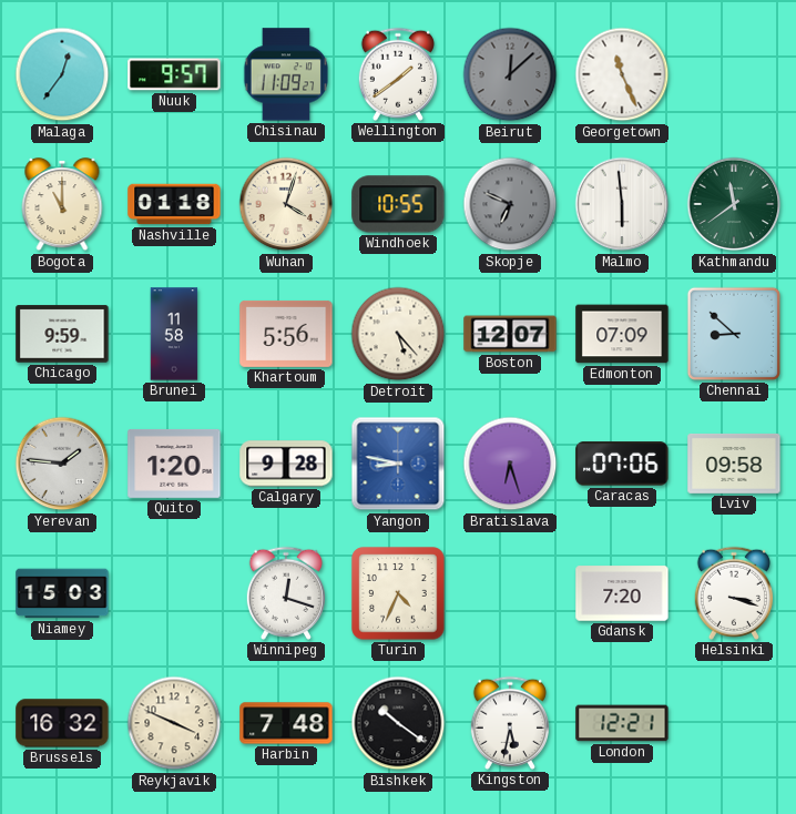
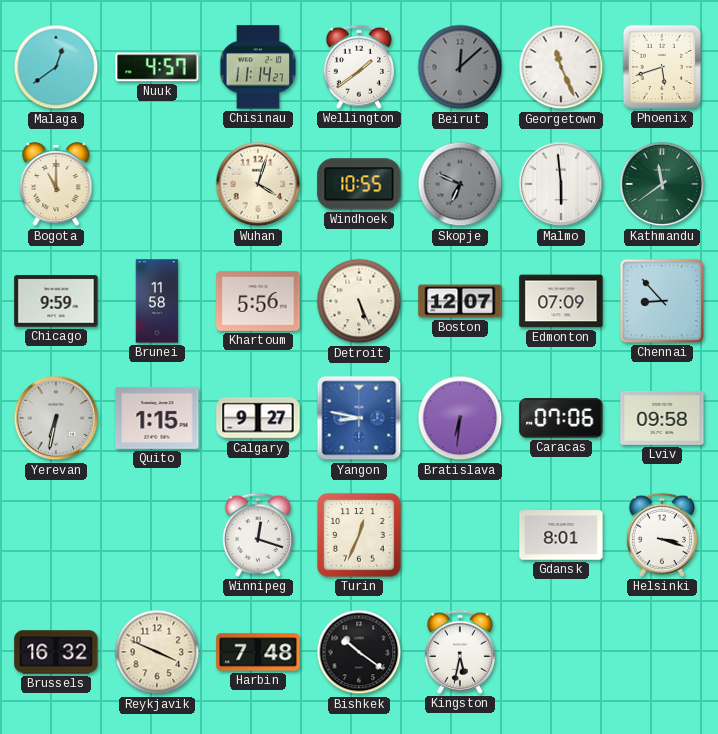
Malaga: 12:36 -> 12:39 (56, 67)
Nuuk: 9:57 -> 4:57 (157, 67)
Chisinau: 11:09 -> 11:14 (258, 67)
Phoenix: none -> 5:42 (662, 67)
Nashville: 01:18 -> none (174, 204)
Detroit: 5:23 -> 5:26 (359, 301)
Chennai: 8:52 -> 8:53 (662, 301)
Yerevan: 1:46 -> 6:32 (56, 418)
Quito: 1:20 -> 1:15 (157, 418)
Calgary: 9:28 -> 9:27 (258, 418)
Bratislava: 6:27 -> 6:31 (460, 418)
Niamey: 15:03 -> none (62, 593)
Turin: 4:34 -> 12:34 (359, 535)
Gdansk: 7:20 -> 8:01 (561, 535)
London: 12:21 -> none (622, 723)
